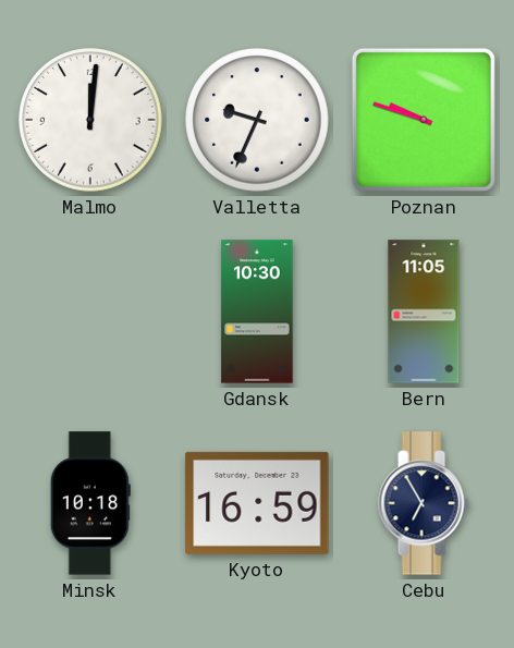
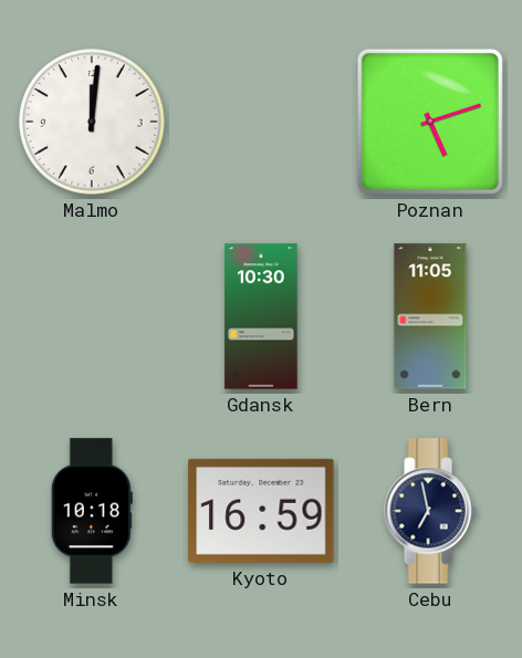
Valletta: 9:34 -> none (257, 120)
Poznan: 9:48 -> 5:12 (430, 122)
Cebu: 6:55 -> 6:58 (430, 511)
